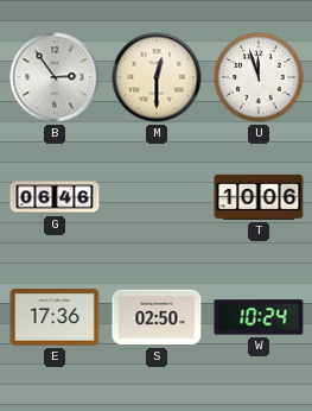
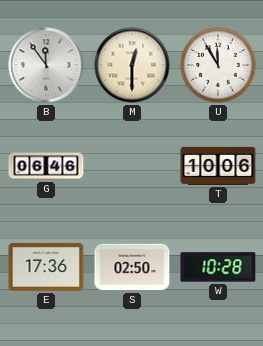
B: 2:54 -> 11:54 (46, 65)
U: 11:57 -> 11:55 (218, 65)
W: 10:24 -> 10:28 (218, 267)
